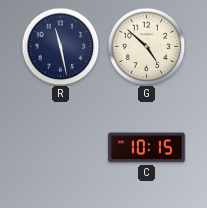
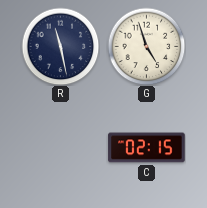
G: 4:52 -> 4:57 (146, 46)
C: 10:15 -> 02:15 (147, 148)
